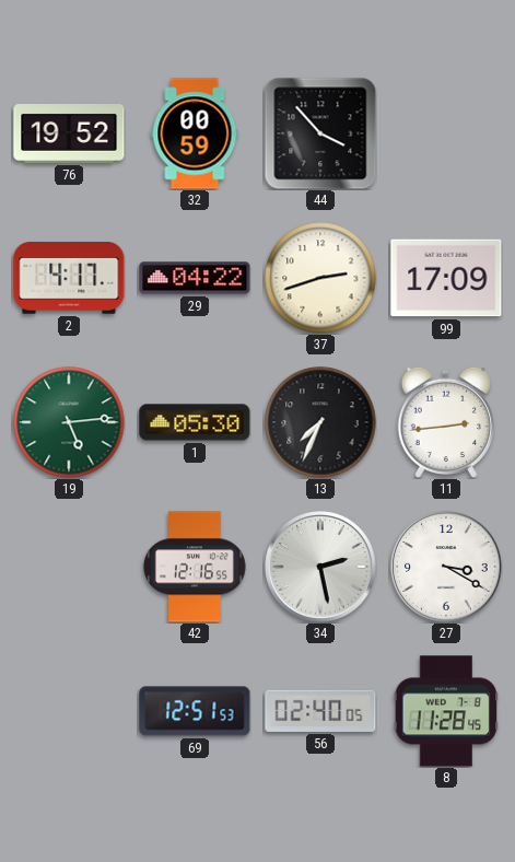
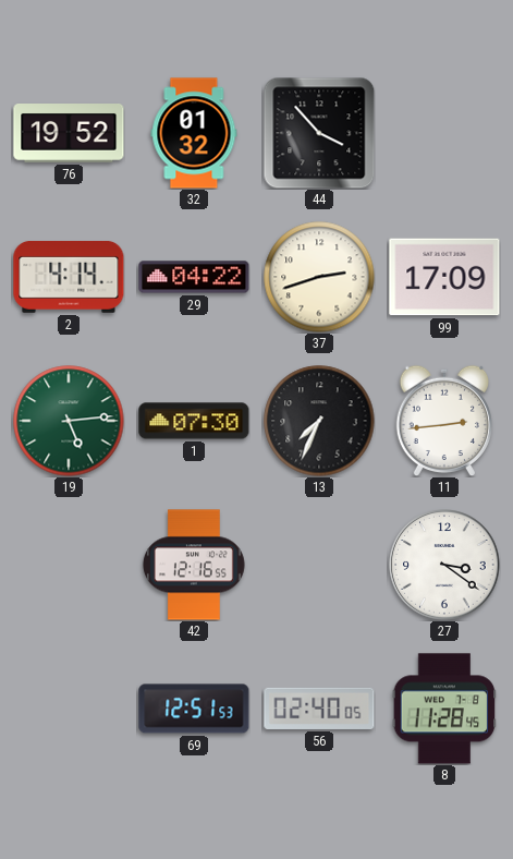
32: 00:59 -> 01:32 (194, 133)
2: 4:17 -> 4:14 (69, 278)
1: 05:30 -> 07:30 (194, 421)
34: 2:28 -> none (320, 567)
27: 3:20 -> 3:21 (444, 565)
